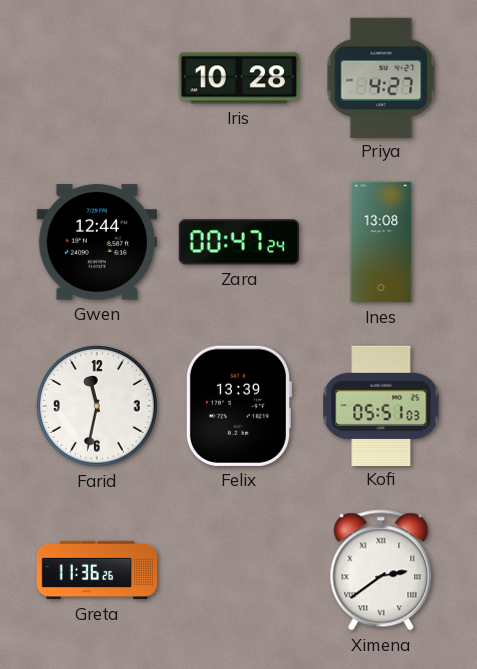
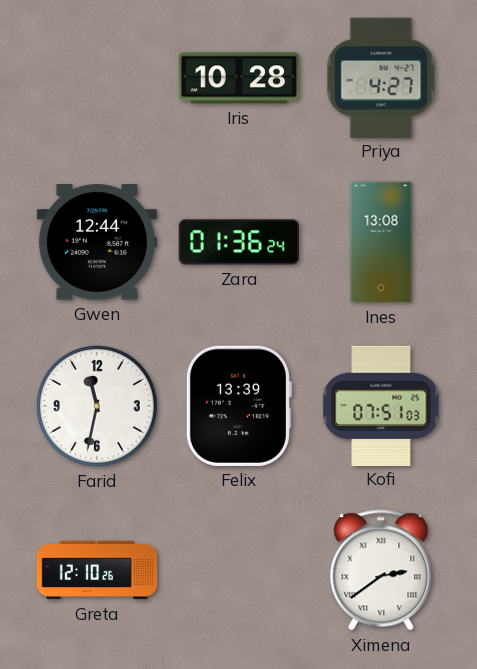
Zara: 00:47 -> 01:36 (238, 242)
Kofi: 05:51 -> 07:51 (381, 405)
Greta: 11:36 -> 12:10 (97, 570)
